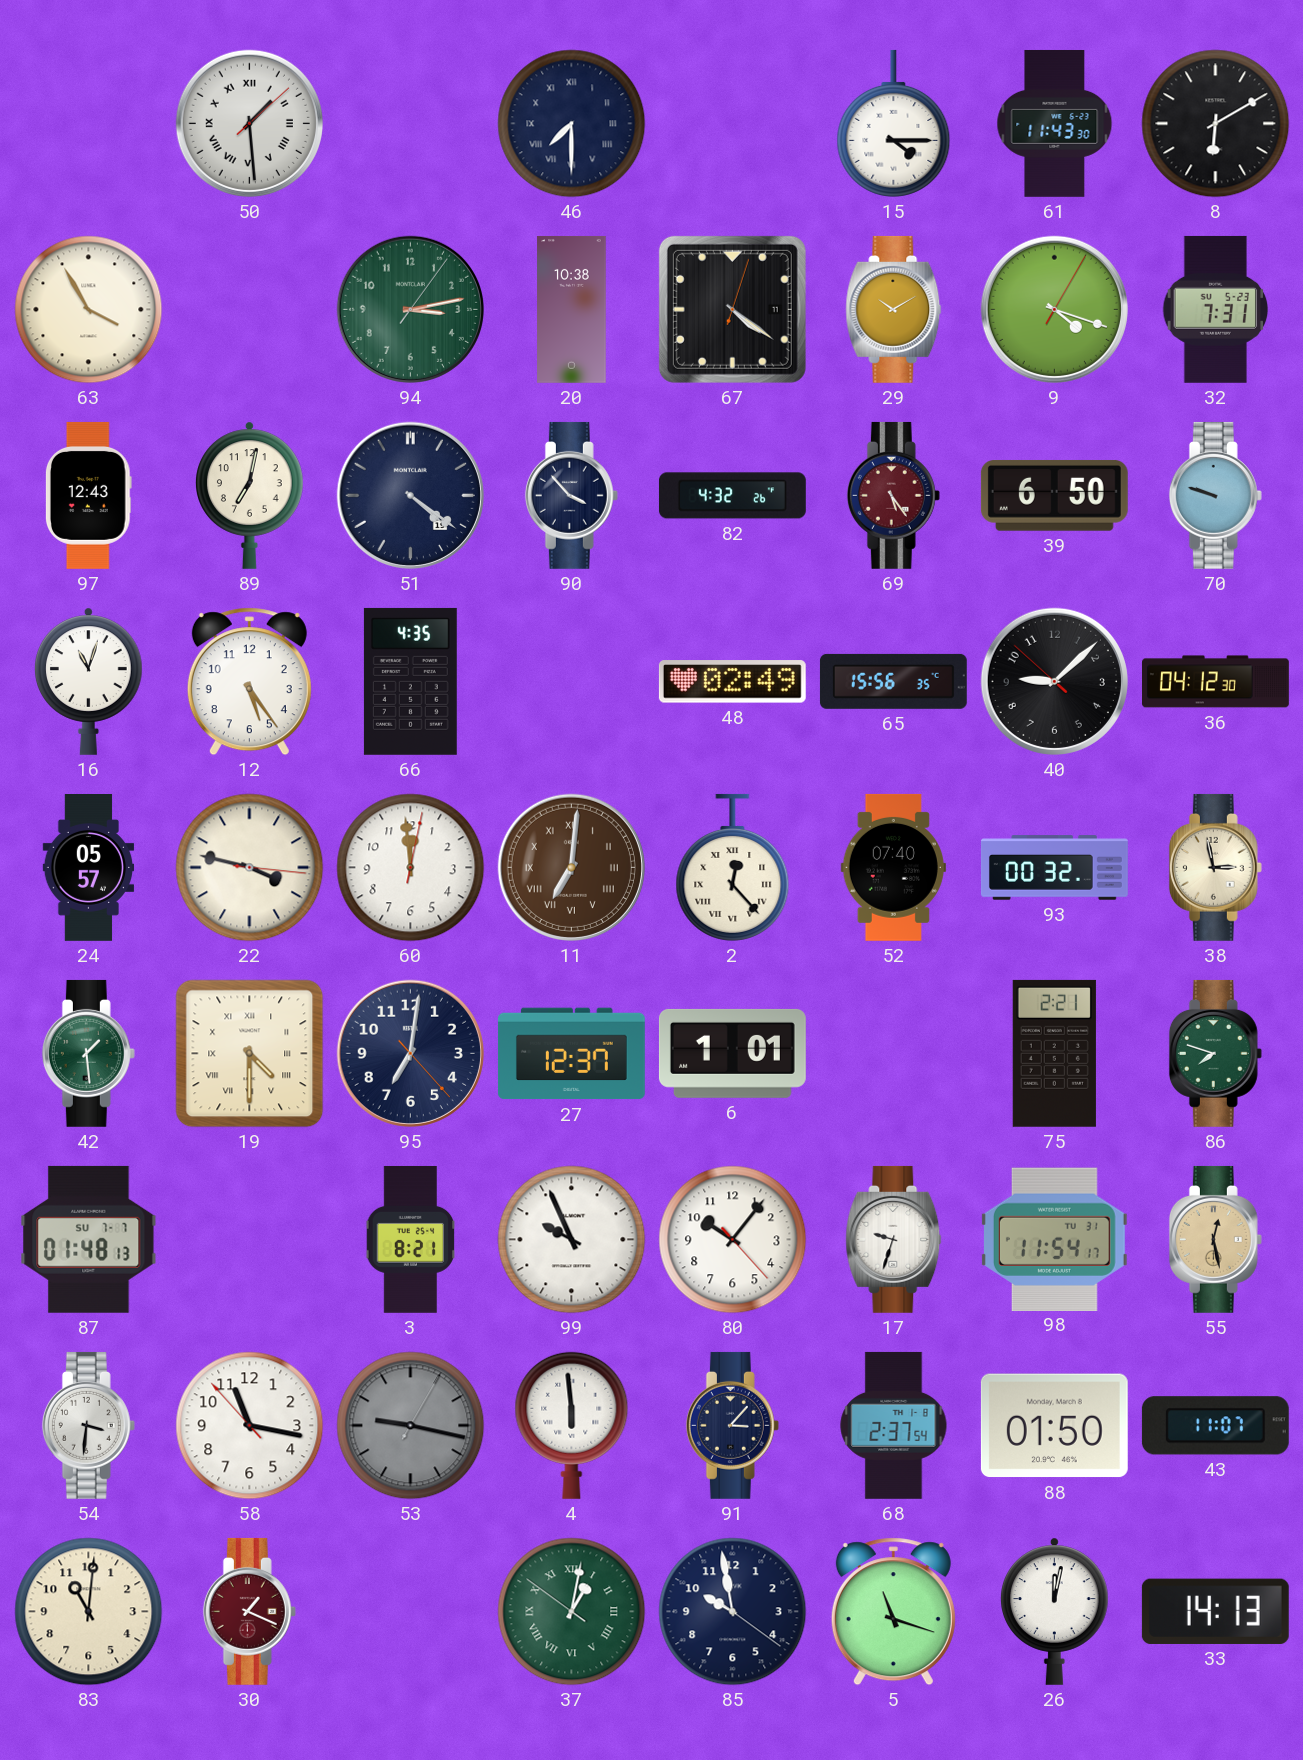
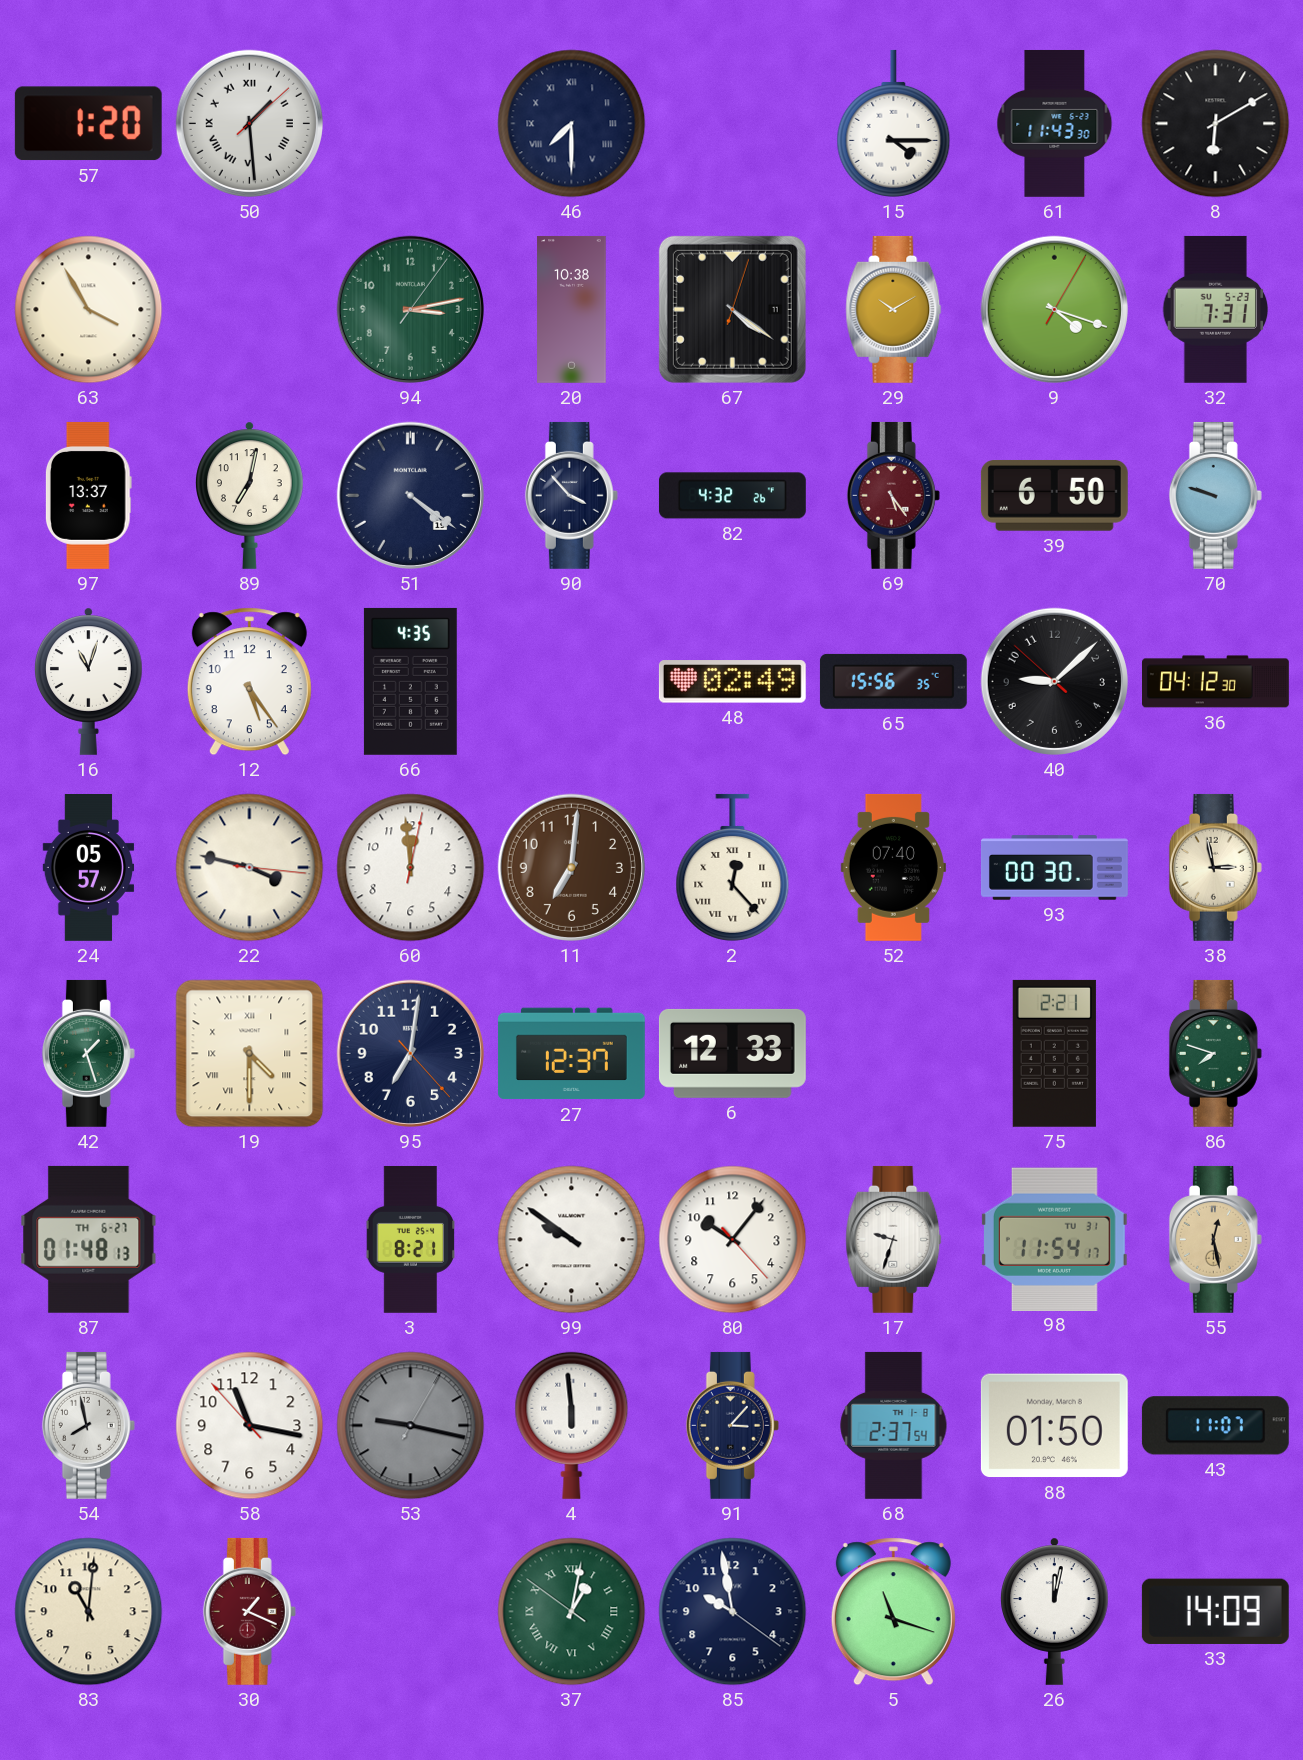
57: none -> 1:20 (88, 124)
97: 12:43 -> 13:37 (88, 495)
11 numerals: Roman -> Arabic (571, 867)
93: 00:32 -> 00:30 (1054, 868)
42: 1:29 -> 1:27 (88, 1053)
6: 1:01 -> 12:33 (732, 1053)
87 date: SU 7-7 -> TH 6-27 (89, 1239)
99: 9:56 -> 9:51 (572, 1240)
54: 3:31 -> 7:58 (88, 1425)
33: 14:13 -> 14:09 (1215, 1611)
